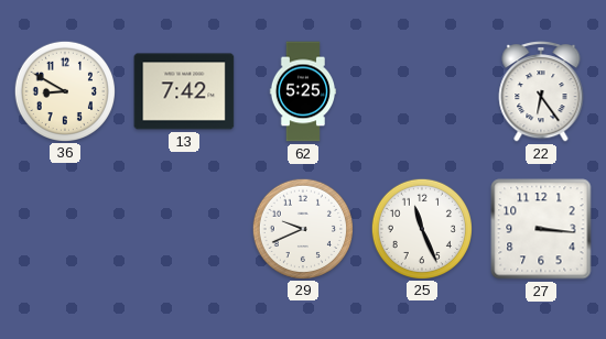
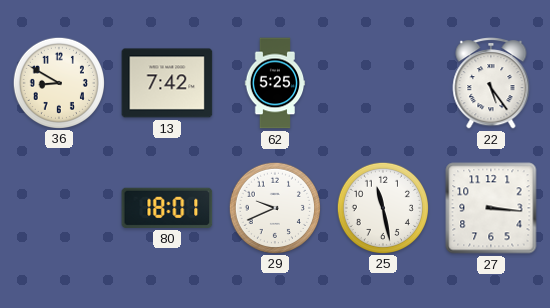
22: 6:24 -> 5:24 (491, 84)
80: none -> 18:01 (167, 208)
25: 11:26 -> 11:28 (382, 207)
